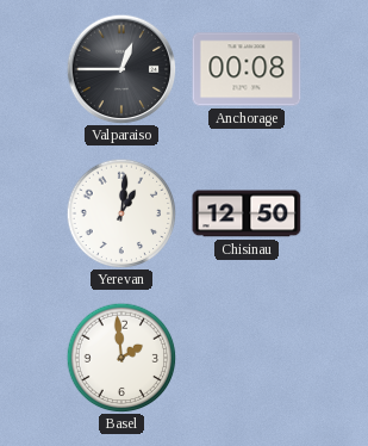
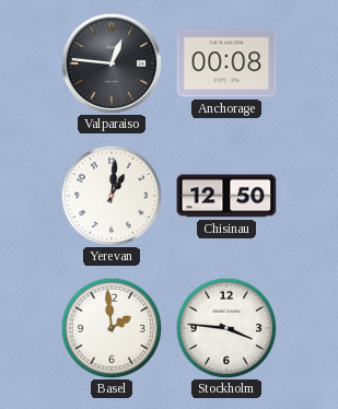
Valparaiso: 12:45 -> 12:46 (112, 63)
Stockholm: none -> 3:46 (226, 328)
